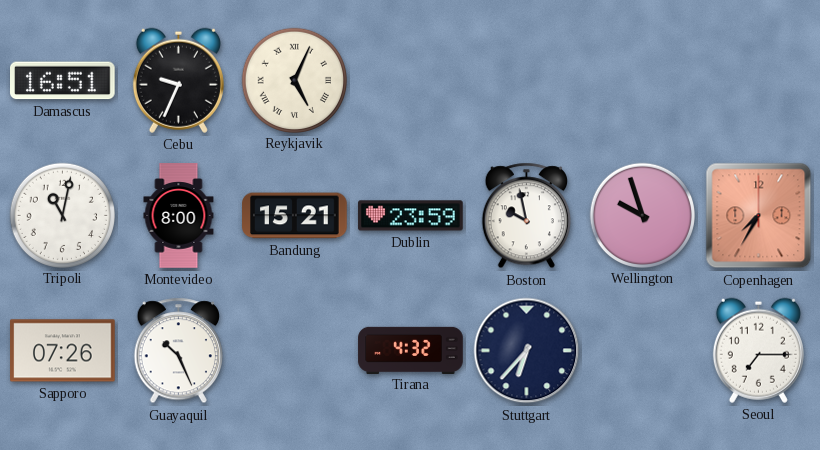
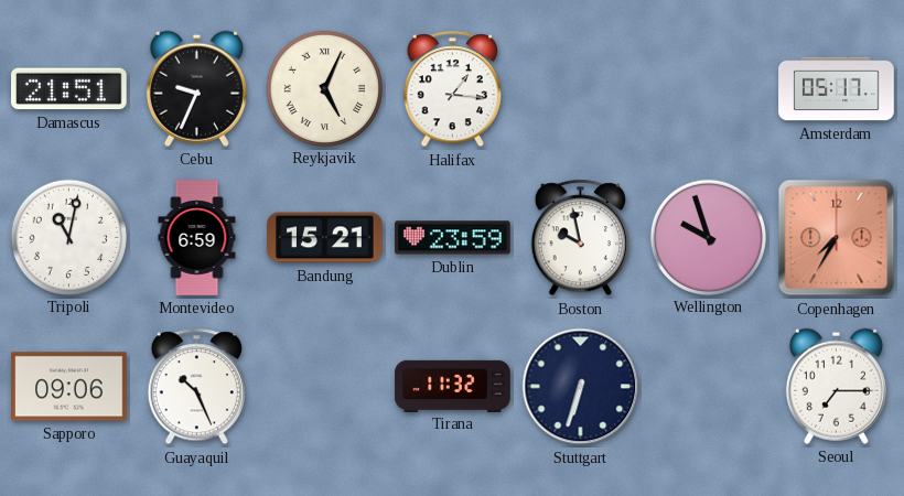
Damascus: 16:51 -> 21:51 (69, 89)
Halifax: none -> 1:16 (452, 89)
Amsterdam: none -> 05:17 (837, 89)
Montevideo: 8:00 -> 6:59 (197, 238)
Sapporo: 07:26 -> 09:06 (69, 387)
Tirana: 4:32 -> 11:32 (453, 386)
Stuttgart: 6:37 -> 6:33 (581, 387)
